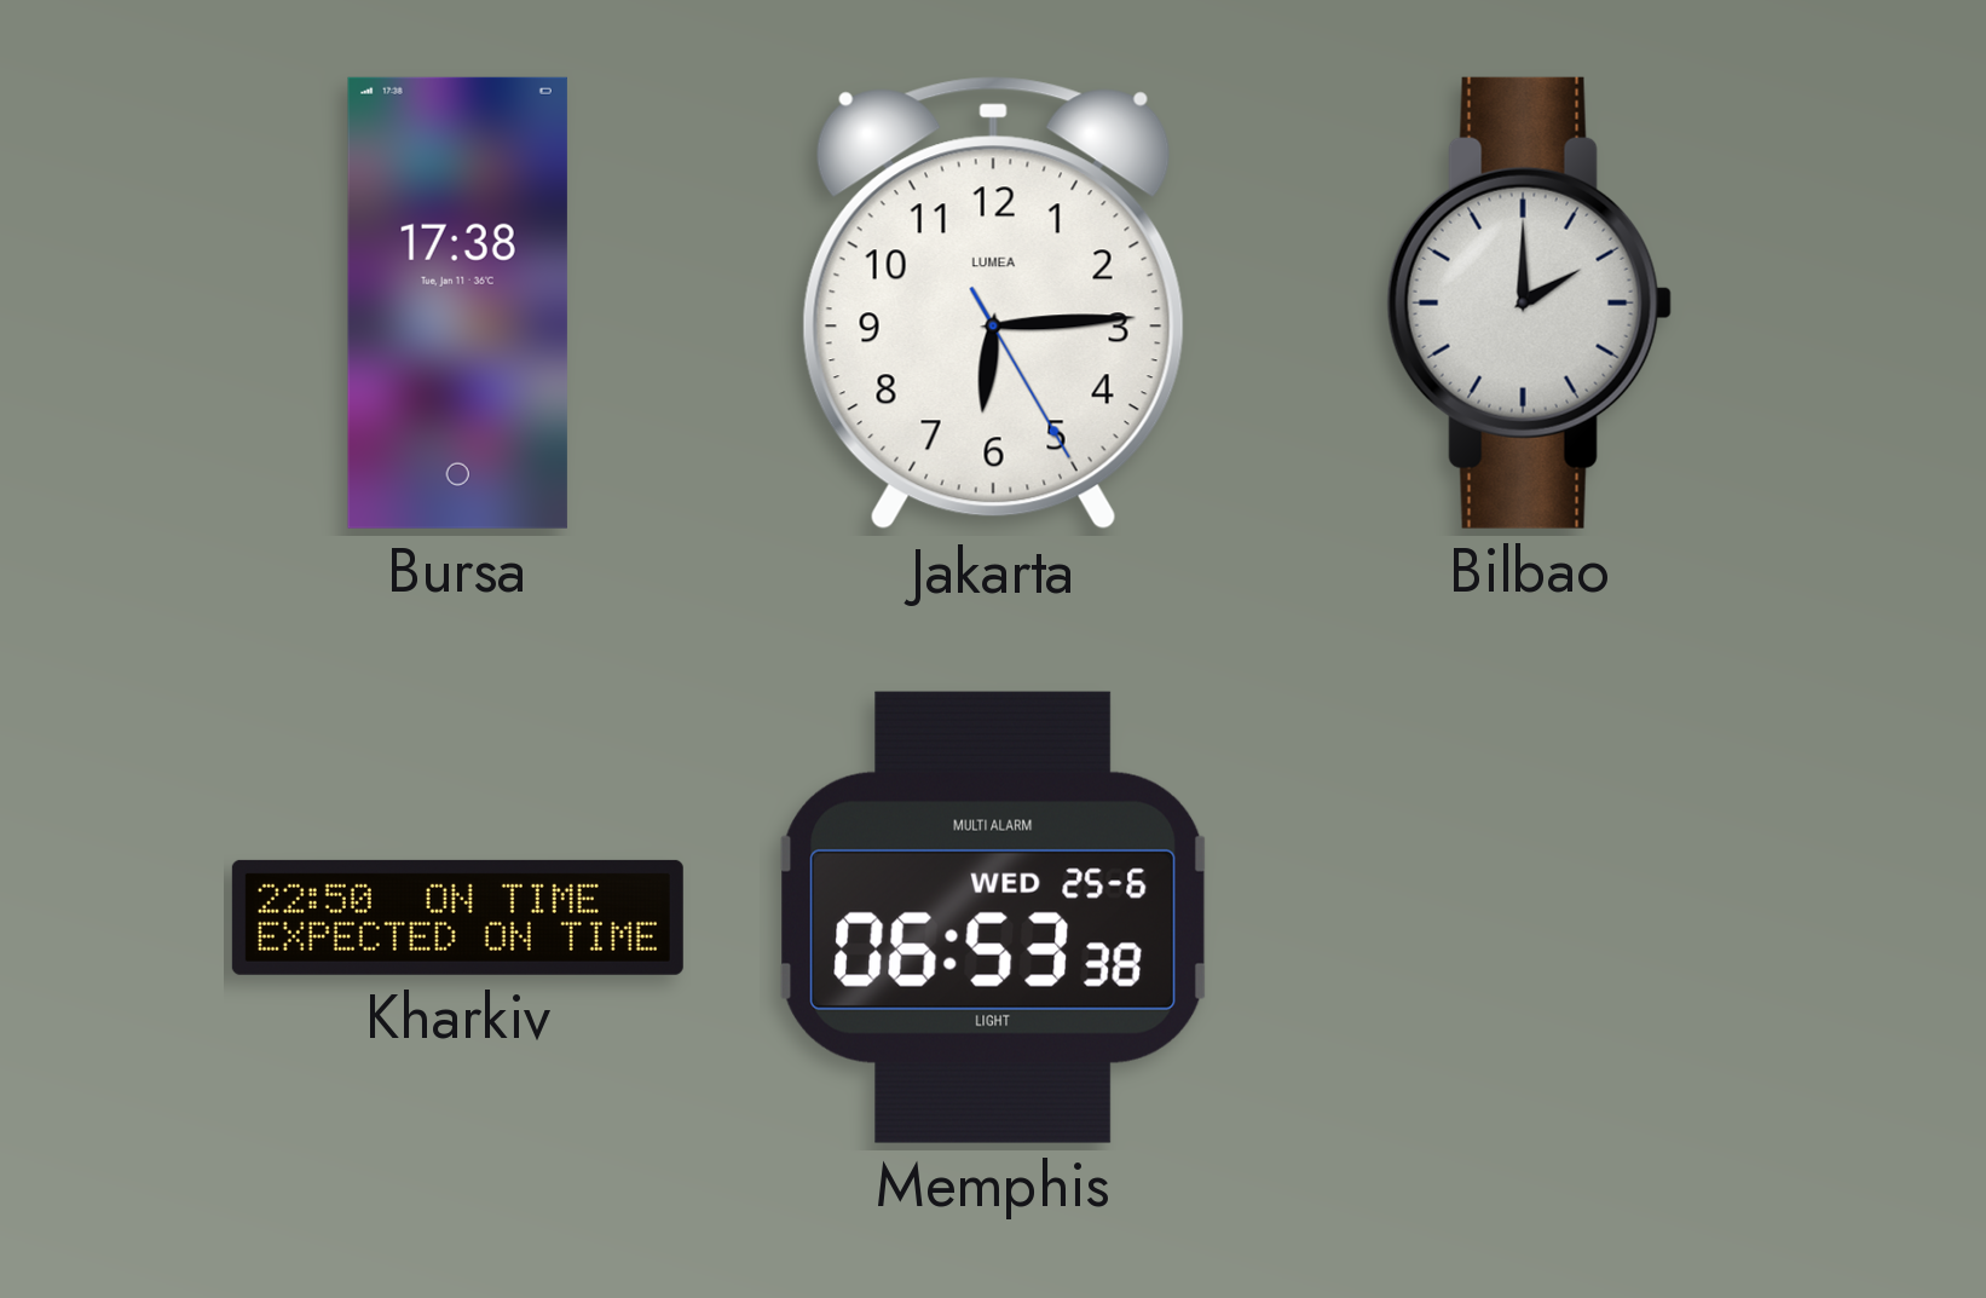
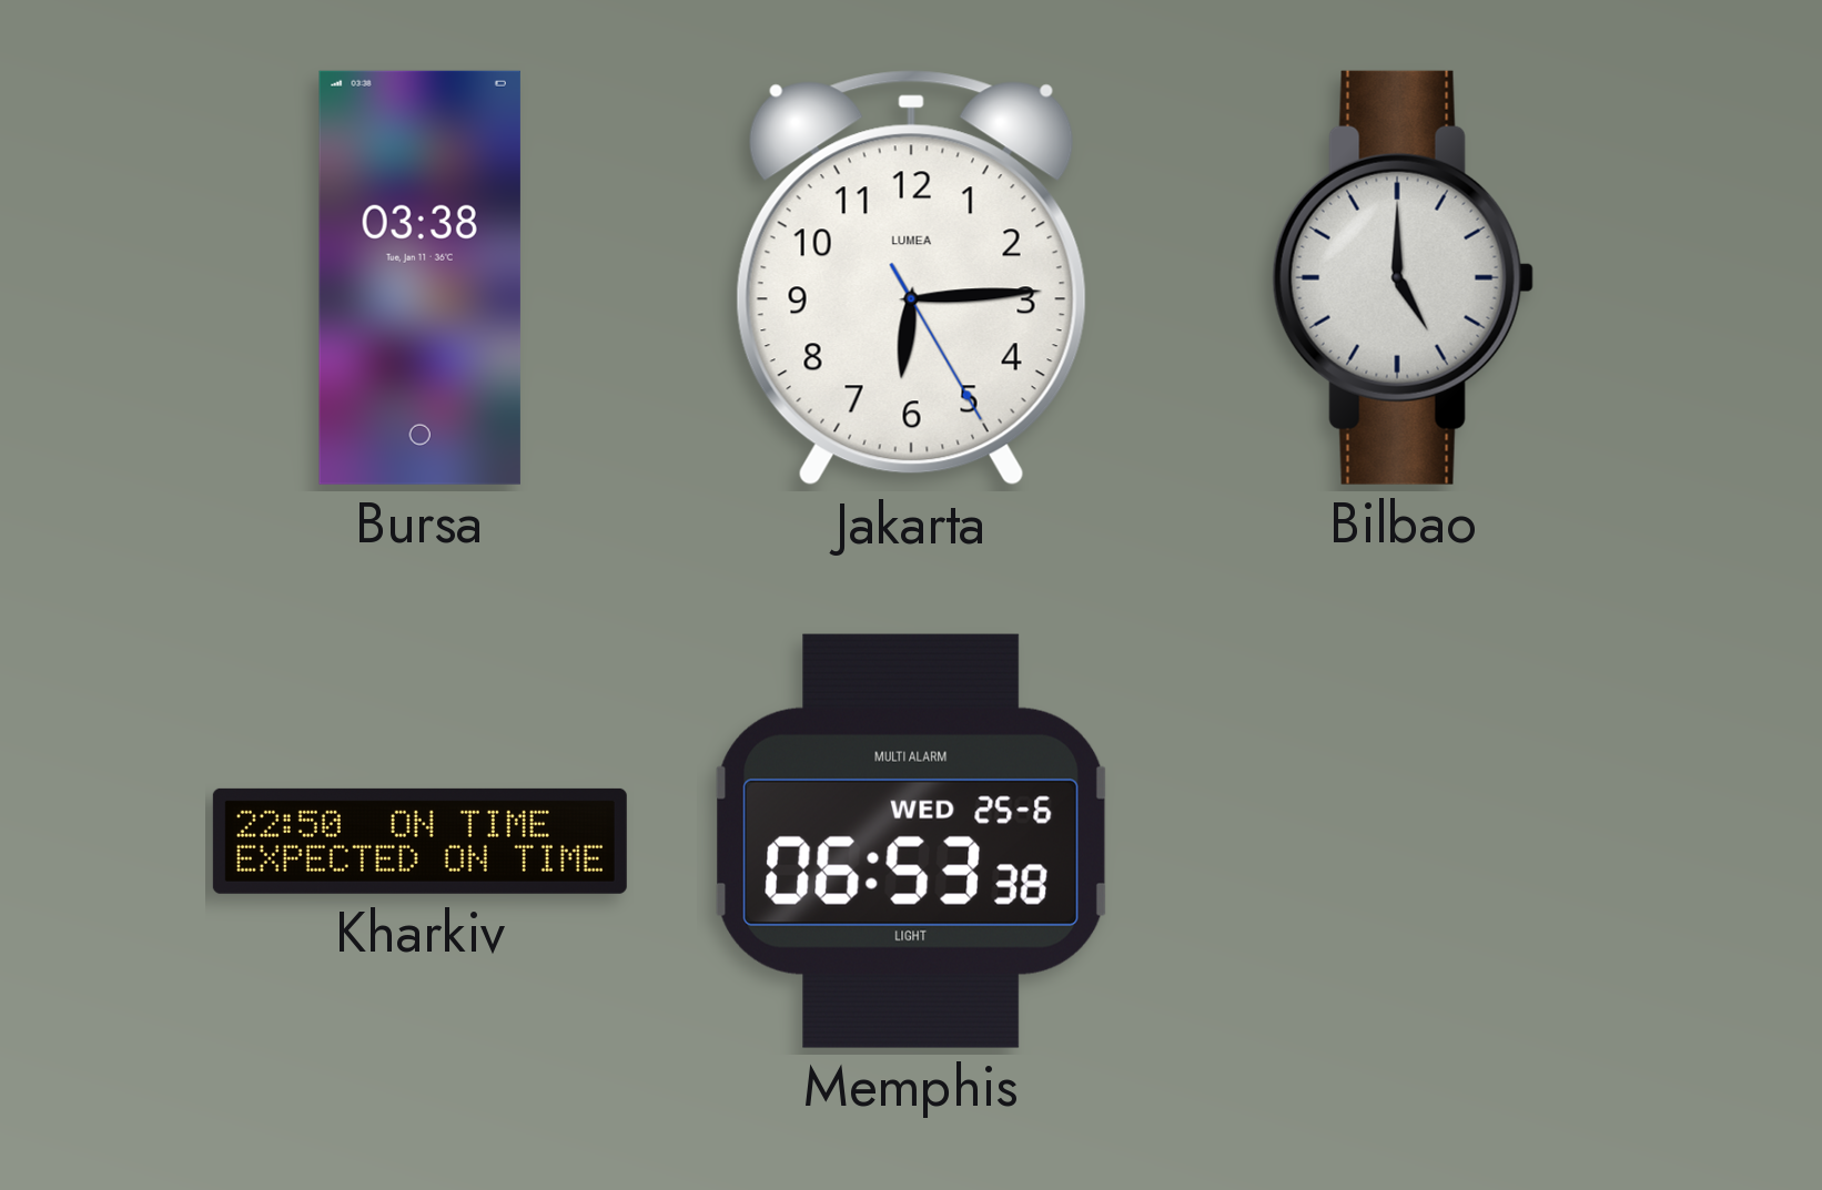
Bursa: 17:38 -> 03:38 (419, 277)
Bilbao: 2:00 -> 5:00 (1403, 277)
